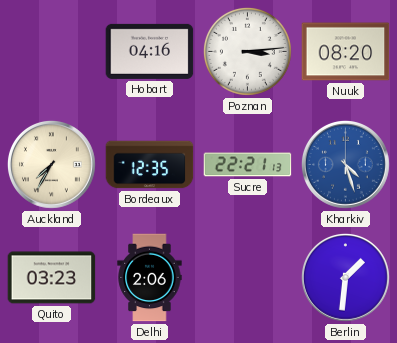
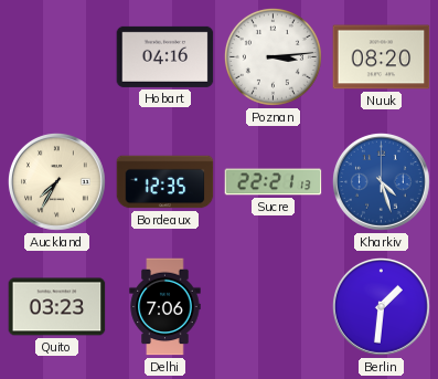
Delhi: 2:06 -> 7:06 (165, 307)
